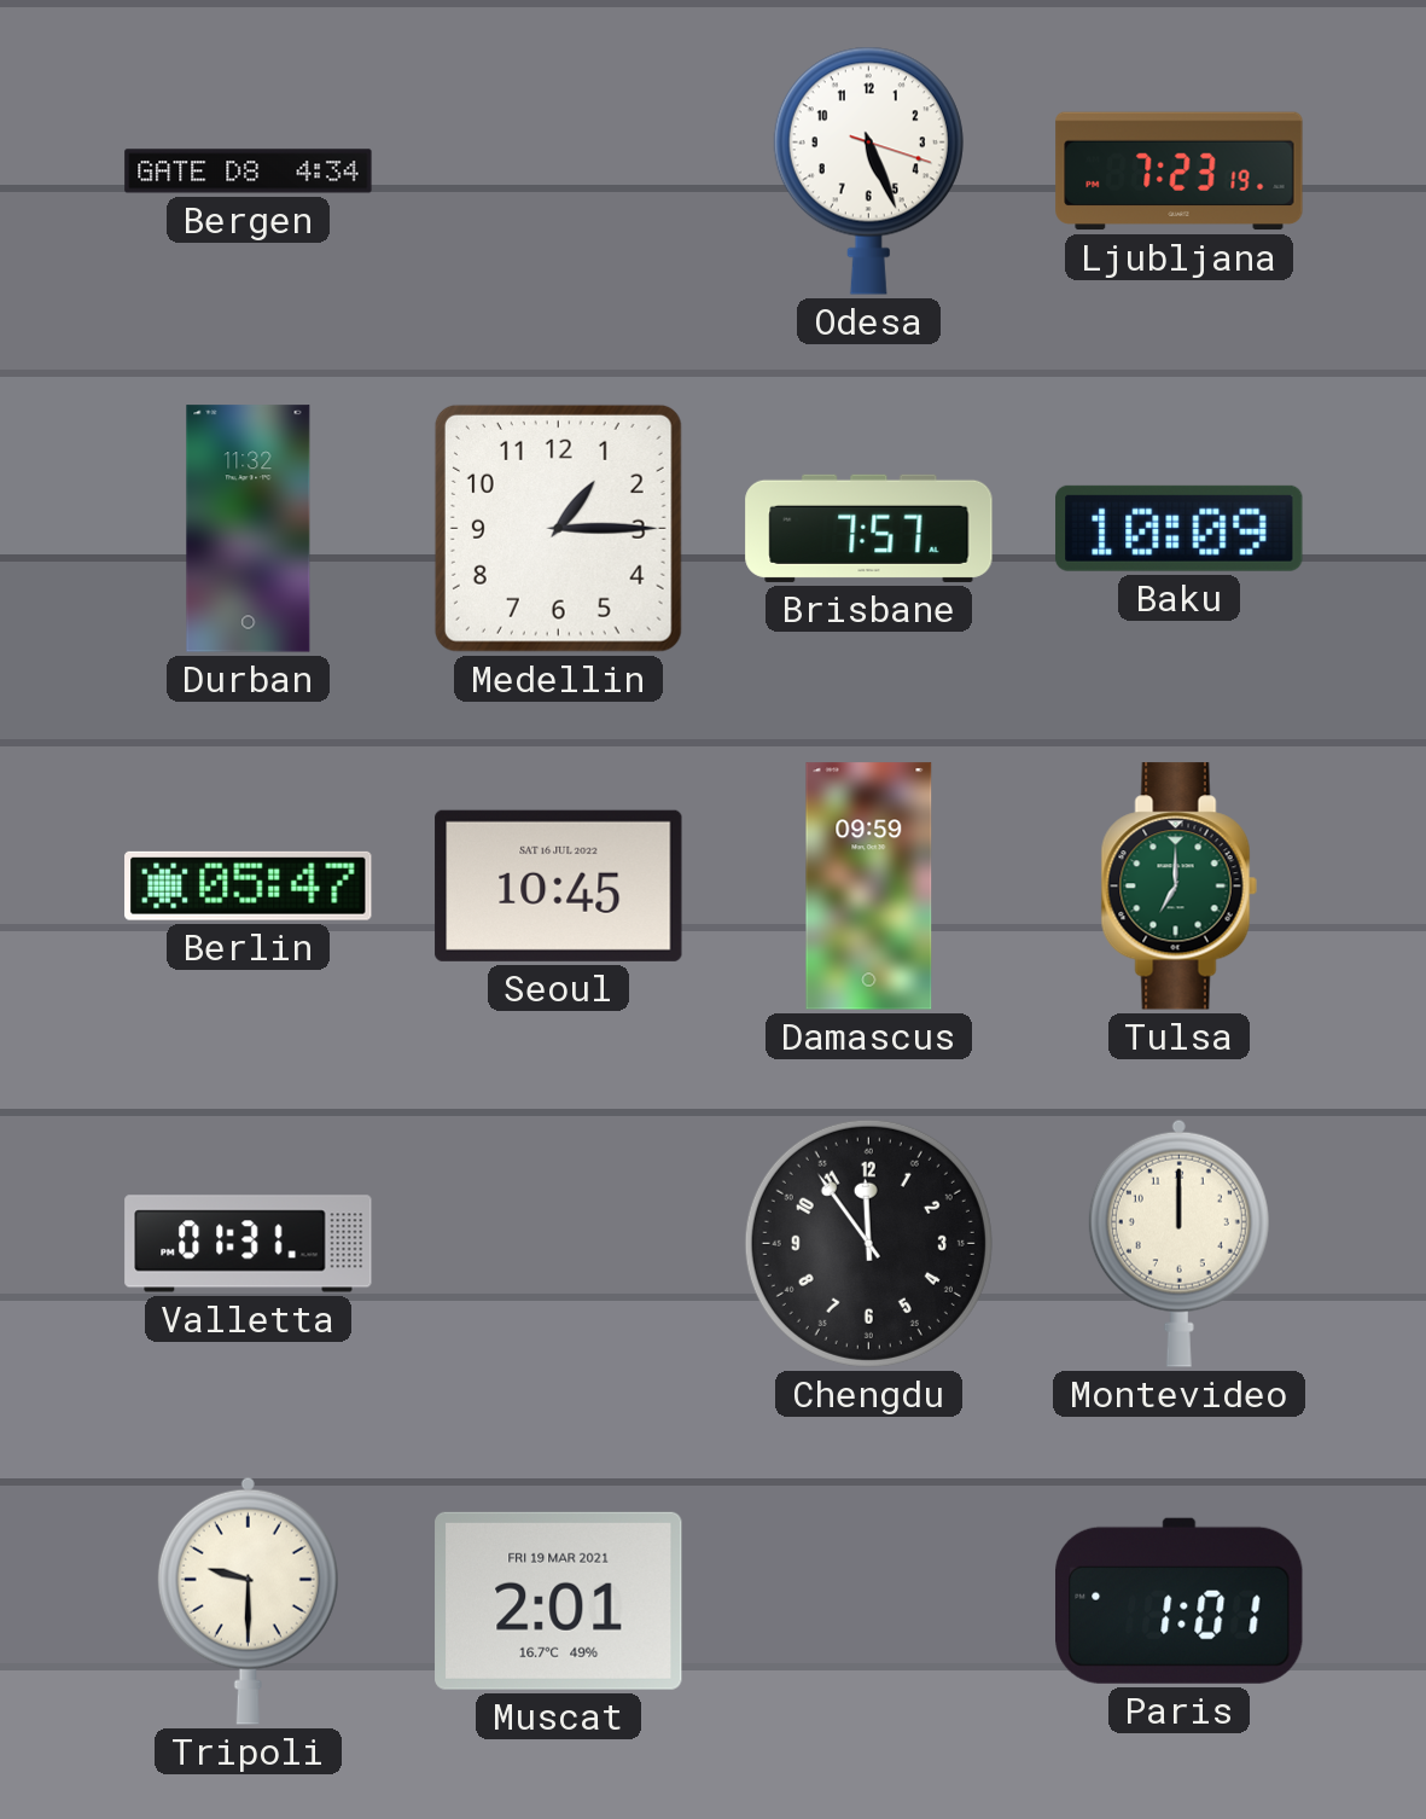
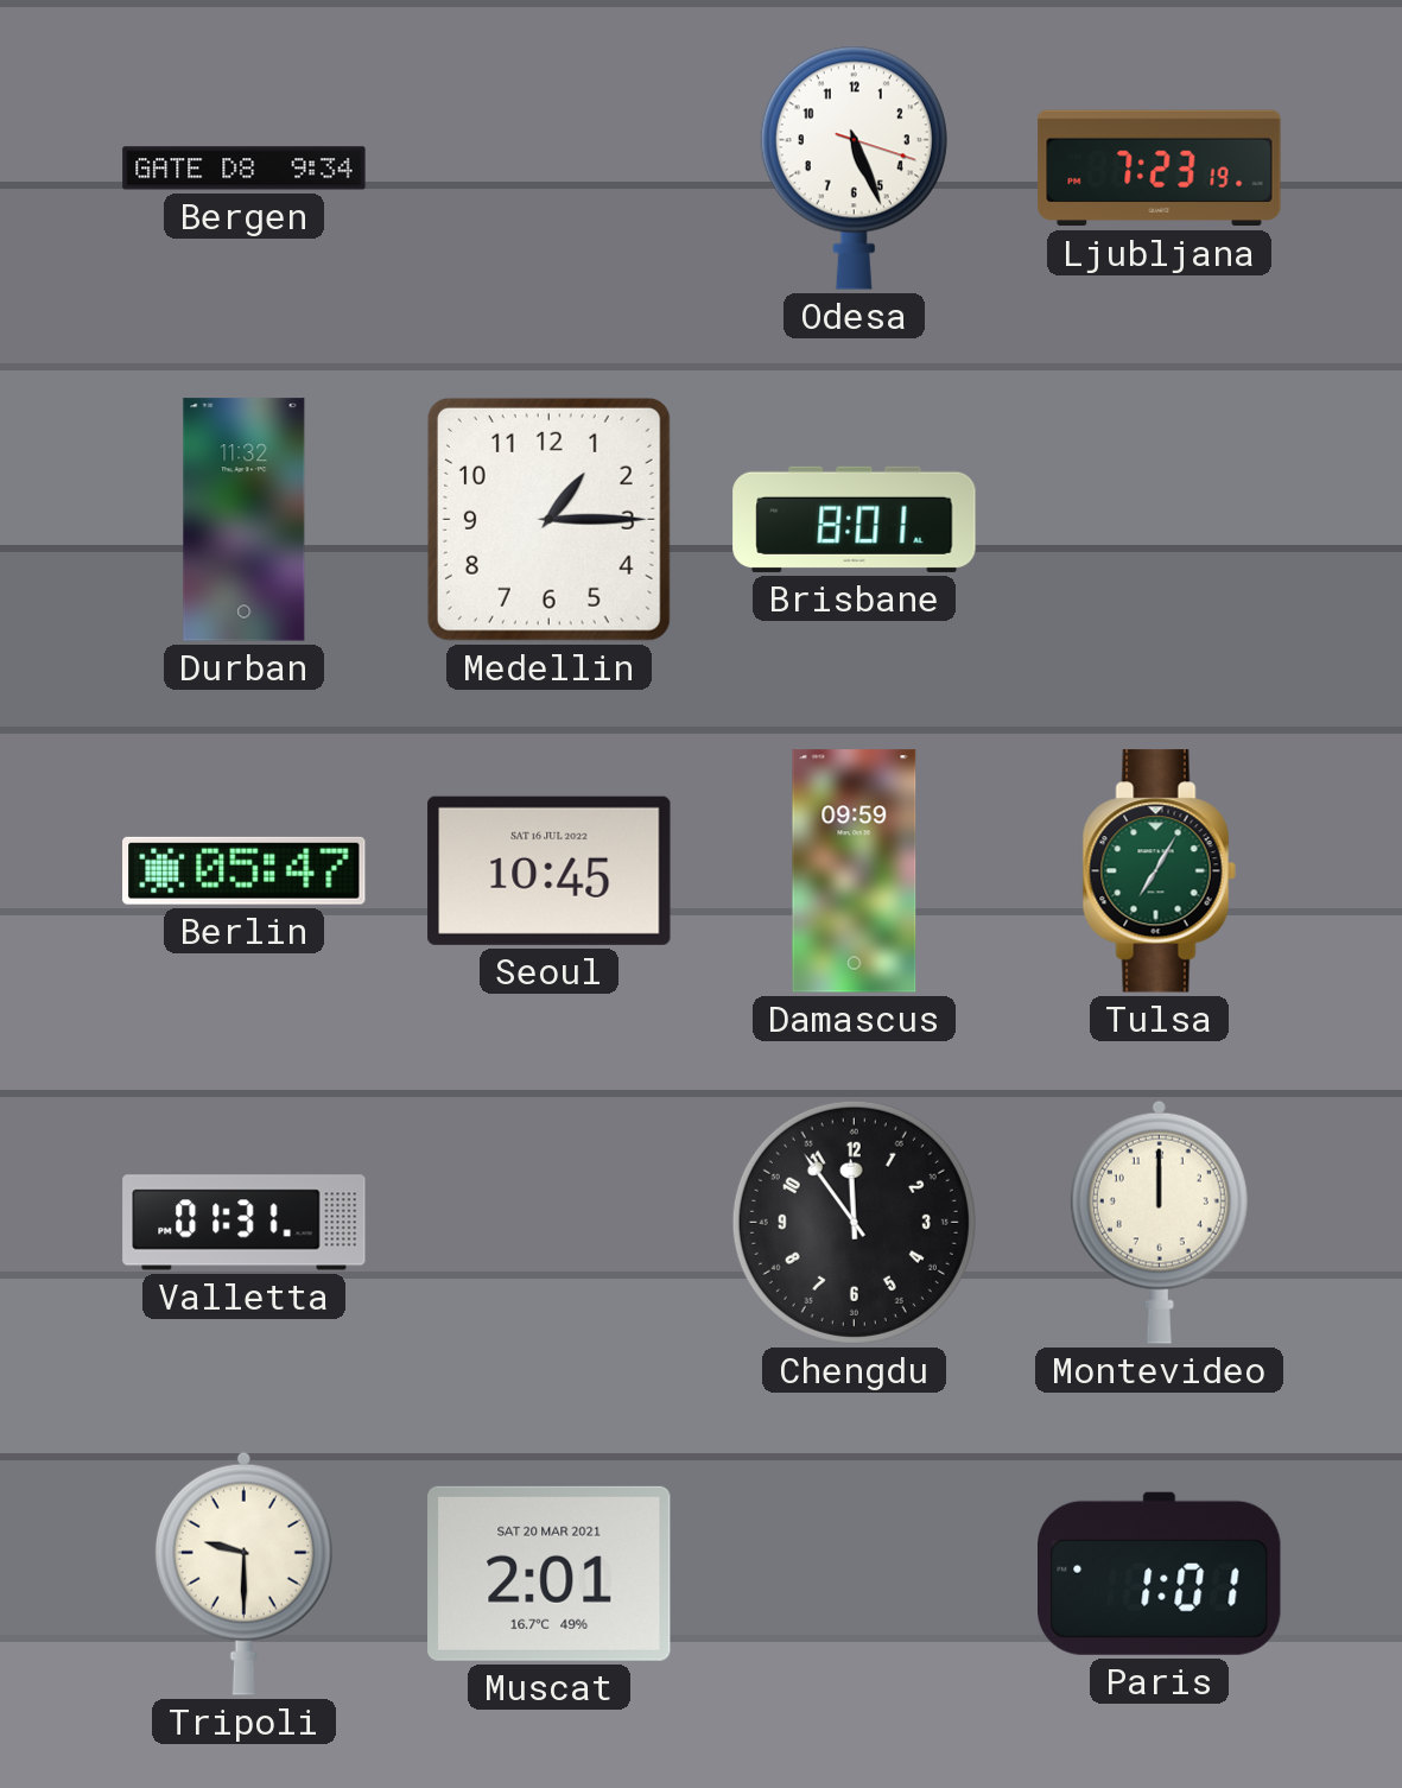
Bergen: 4:34 -> 9:34 (245, 169)
Brisbane: 7:57 -> 8:01 (855, 519)
Baku: 10:09 -> none (1180, 528)
Tulsa: 7:00 -> 7:05 (1159, 871)
Muscat date: FRI 19 MAR 2021 -> SAT 20 MAR 2021 (550, 1573)
